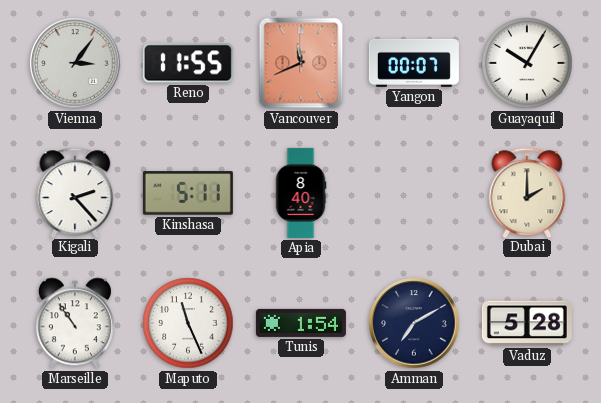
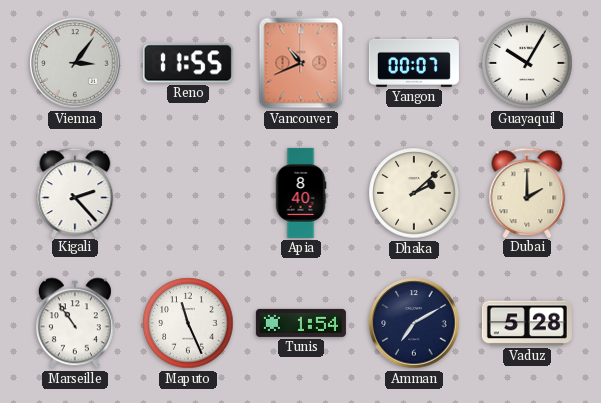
Vancouver: 11:41 -> 10:41 (301, 63)
Kinshasa: 5:11 -> none (188, 193)
Dhaka: none -> 2:08 (414, 193)
